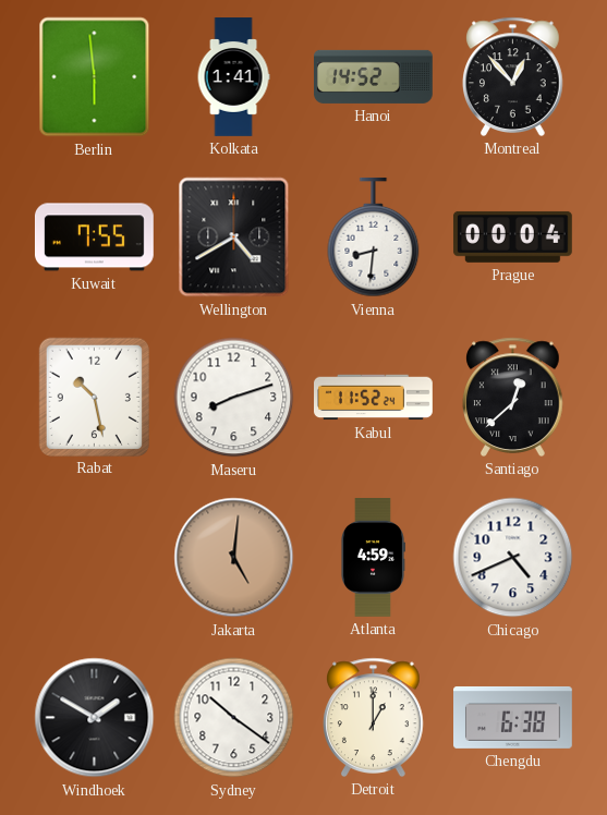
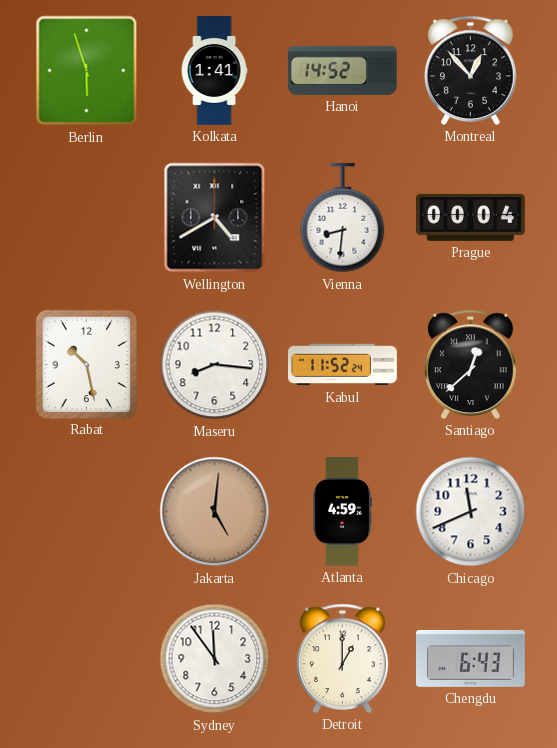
Berlin: 5:59 -> 5:57 (87, 71)
Kuwait: 7:55 -> none (94, 238)
Maseru: 8:12 -> 8:16 (215, 365)
Chicago: 4:41 -> 11:41 (471, 512)
Windhoek: 1:50 -> none (95, 718)
Sydney: 10:21 -> 11:54 (215, 659)
Chengdu: 6:38 -> 6:43 (471, 658)
